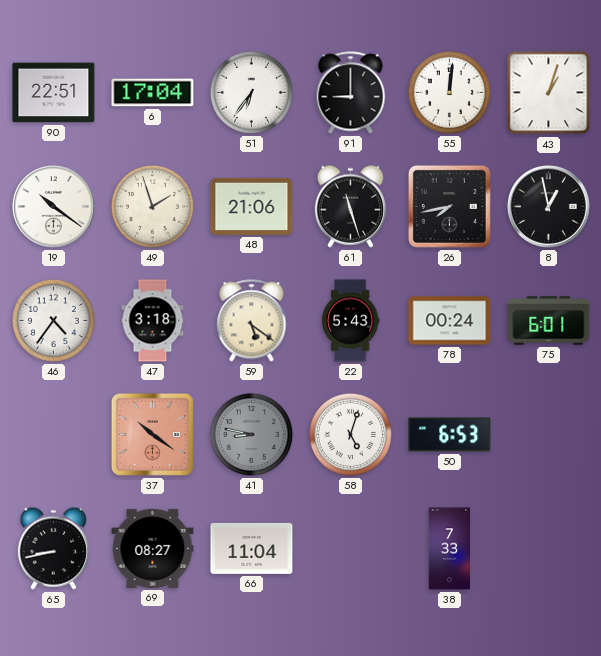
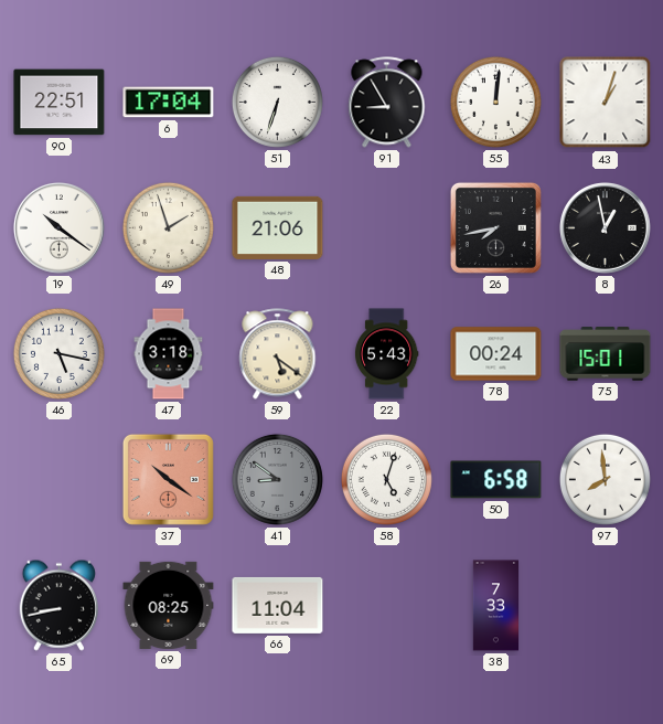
51: 6:36 -> 6:33 (277, 102)
91: 9:00 -> 8:55 (387, 103)
61: 11:27 -> none (350, 206)
46: 4:36 -> 5:17 (58, 353)
75: 6:01 -> 15:01 (606, 354)
41: 8:47 -> 8:51 (277, 479)
50: 6:53 -> 6:58 (496, 480)
97: none -> 7:59 (605, 479)
69: 08:27 -> 08:25 (169, 605)
